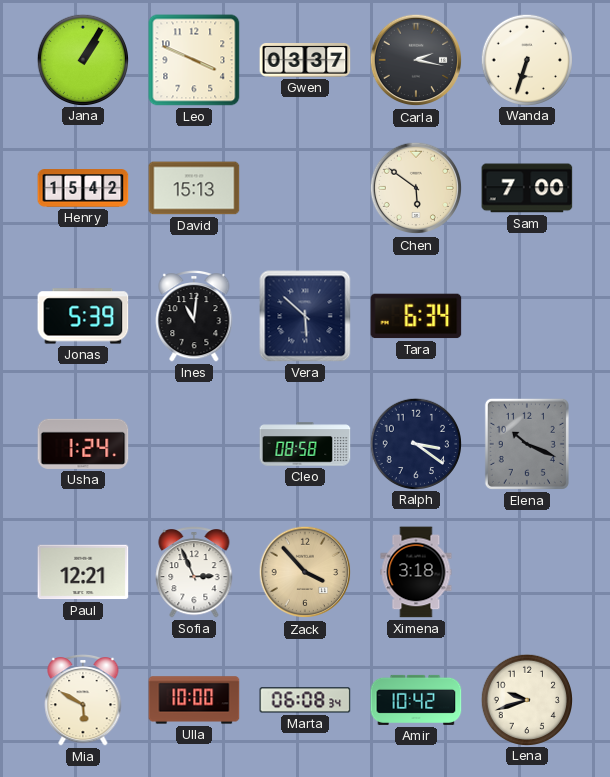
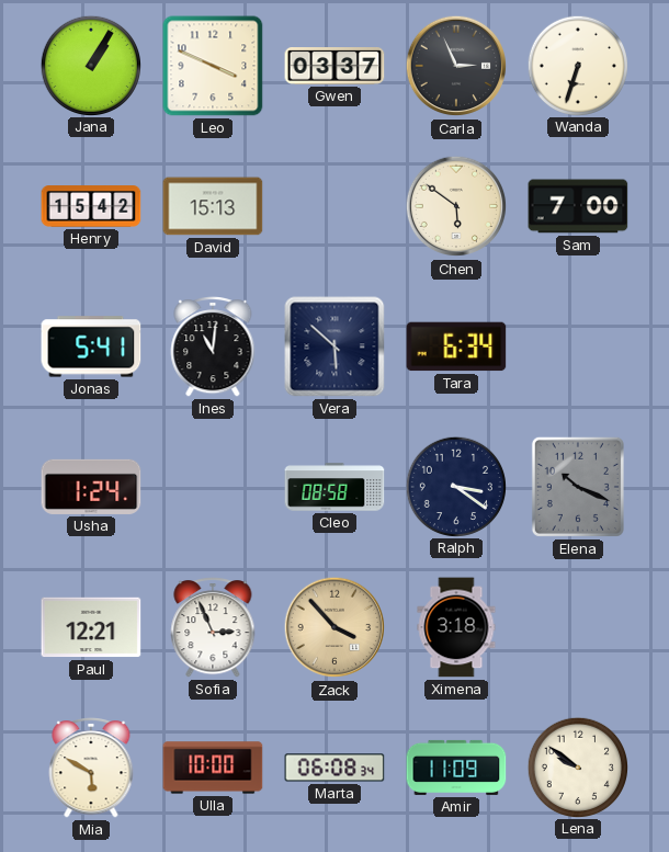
Carla: 2:17 -> 2:56 (456, 66)
Jonas: 5:39 -> 5:41 (91, 347)
Amir: 10:42 -> 11:09 (456, 768)
Lena: 9:42 -> 9:51 (577, 766)
